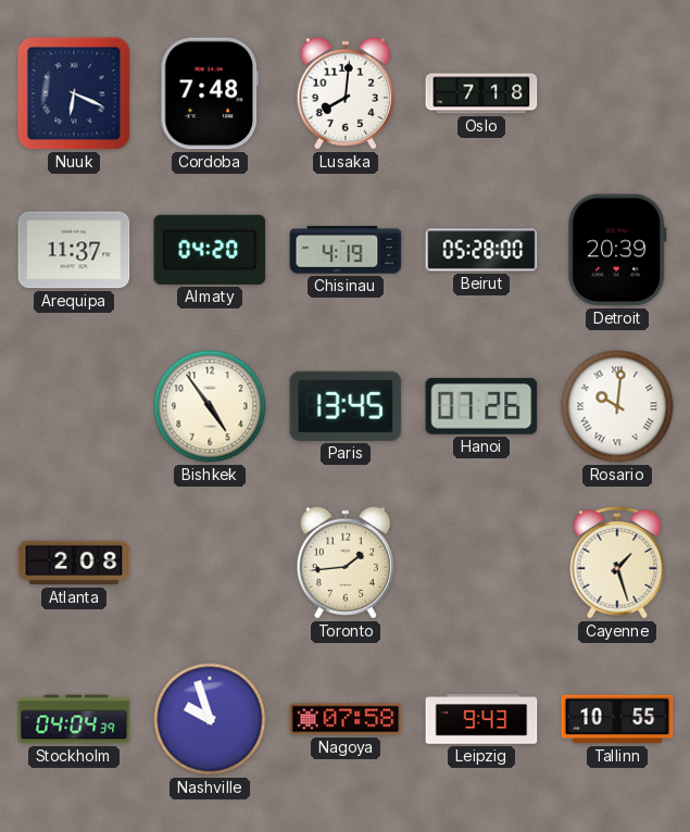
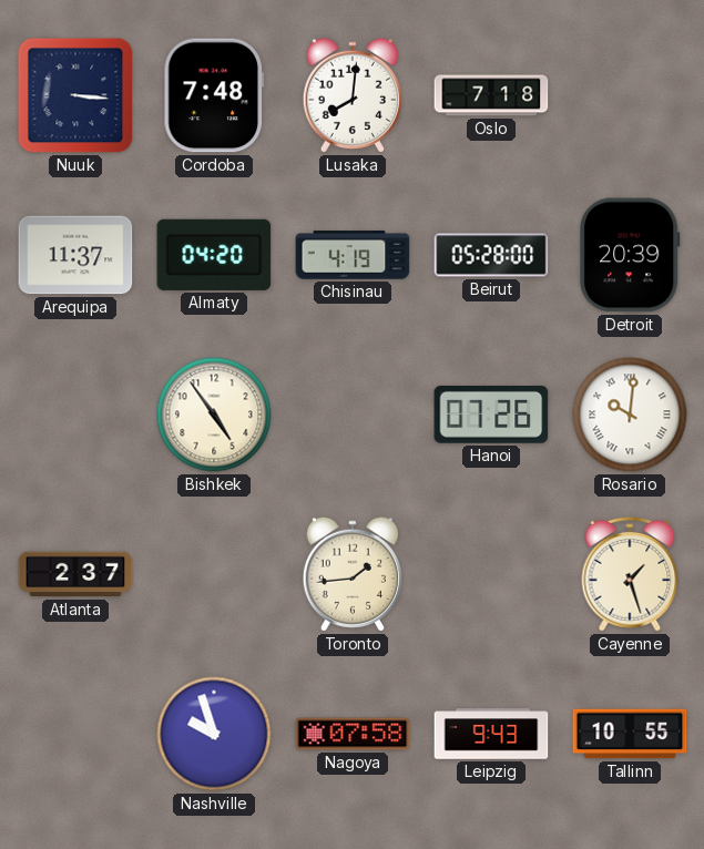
Nuuk: 6:19 -> 3:16 (75, 95)
Paris: 13:45 -> none (346, 406)
Atlanta: 2:08 -> 2:37 (75, 574)
Stockholm: 04:04 -> none (74, 719)
